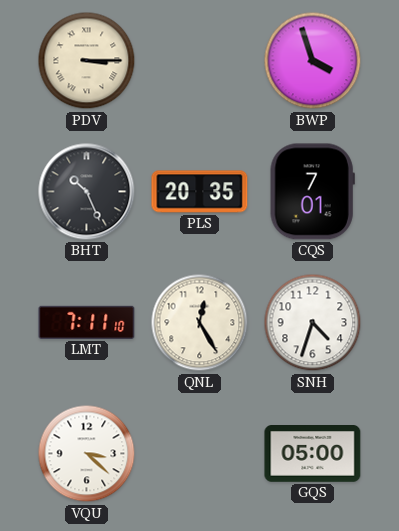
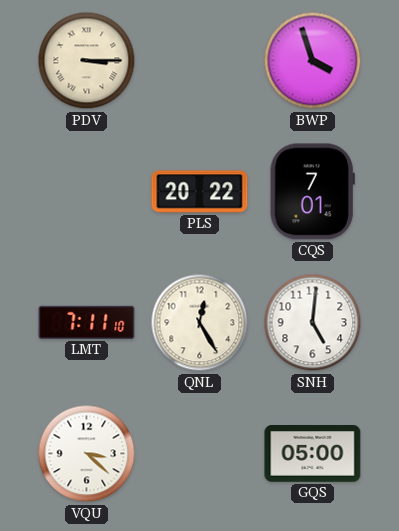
BHT: 10:26 -> none (87, 192)
PLS: 20:35 -> 20:22 (200, 192)
SNH: 4:33 -> 5:01 (313, 323)
